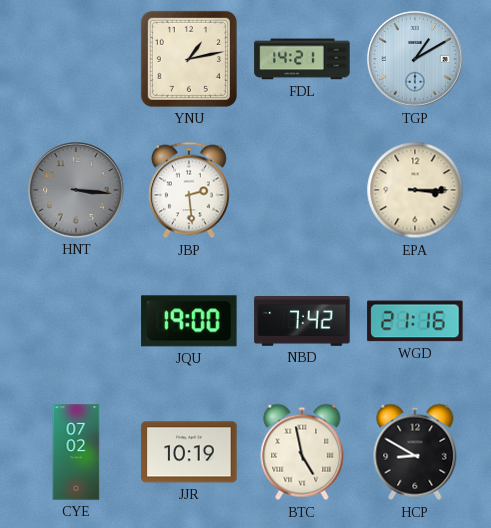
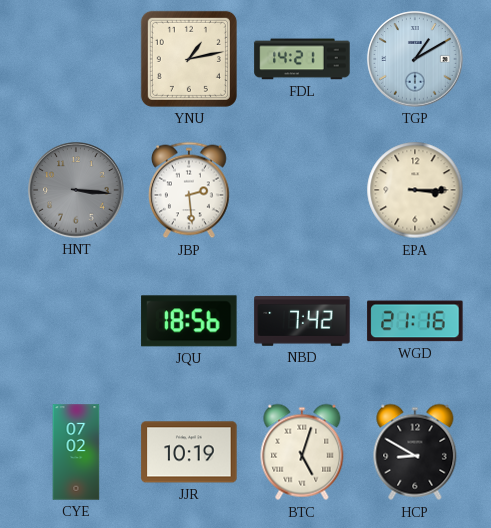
JQU: 19:00 -> 18:56 (189, 321)
BTC: 4:58 -> 5:03 (302, 452)
